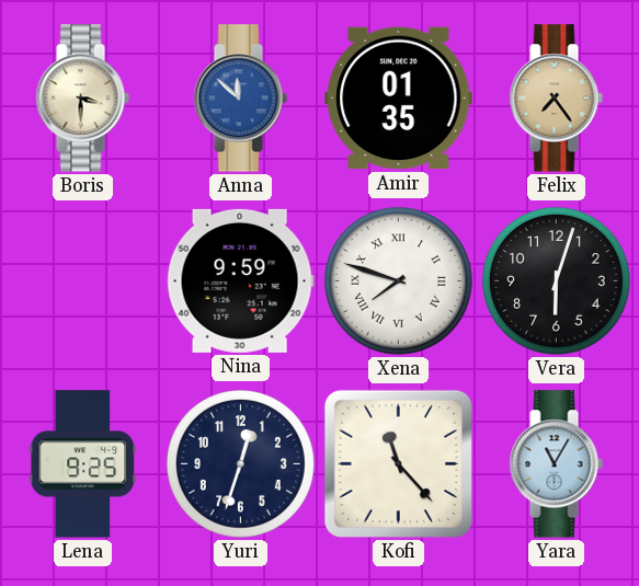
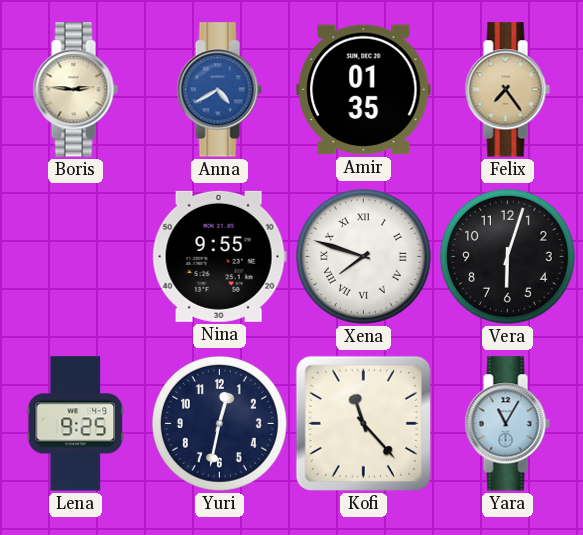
Boris: 3:30 -> 2:46 (75, 90)
Anna: 11:52 -> 4:40 (219, 90)
Nina: 9:59 -> 9:55 (219, 256)
Yuri: 12:33 -> 12:32 (219, 423)
